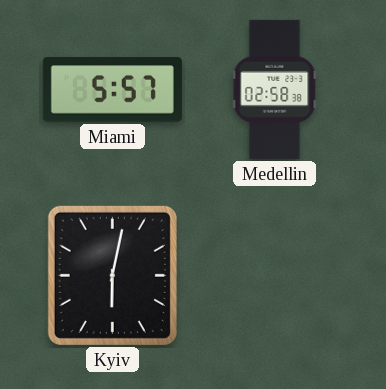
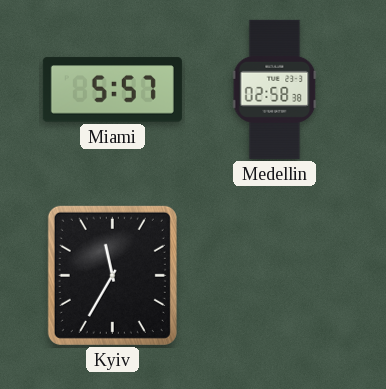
Kyiv: 6:02 -> 11:35 (112, 275)
